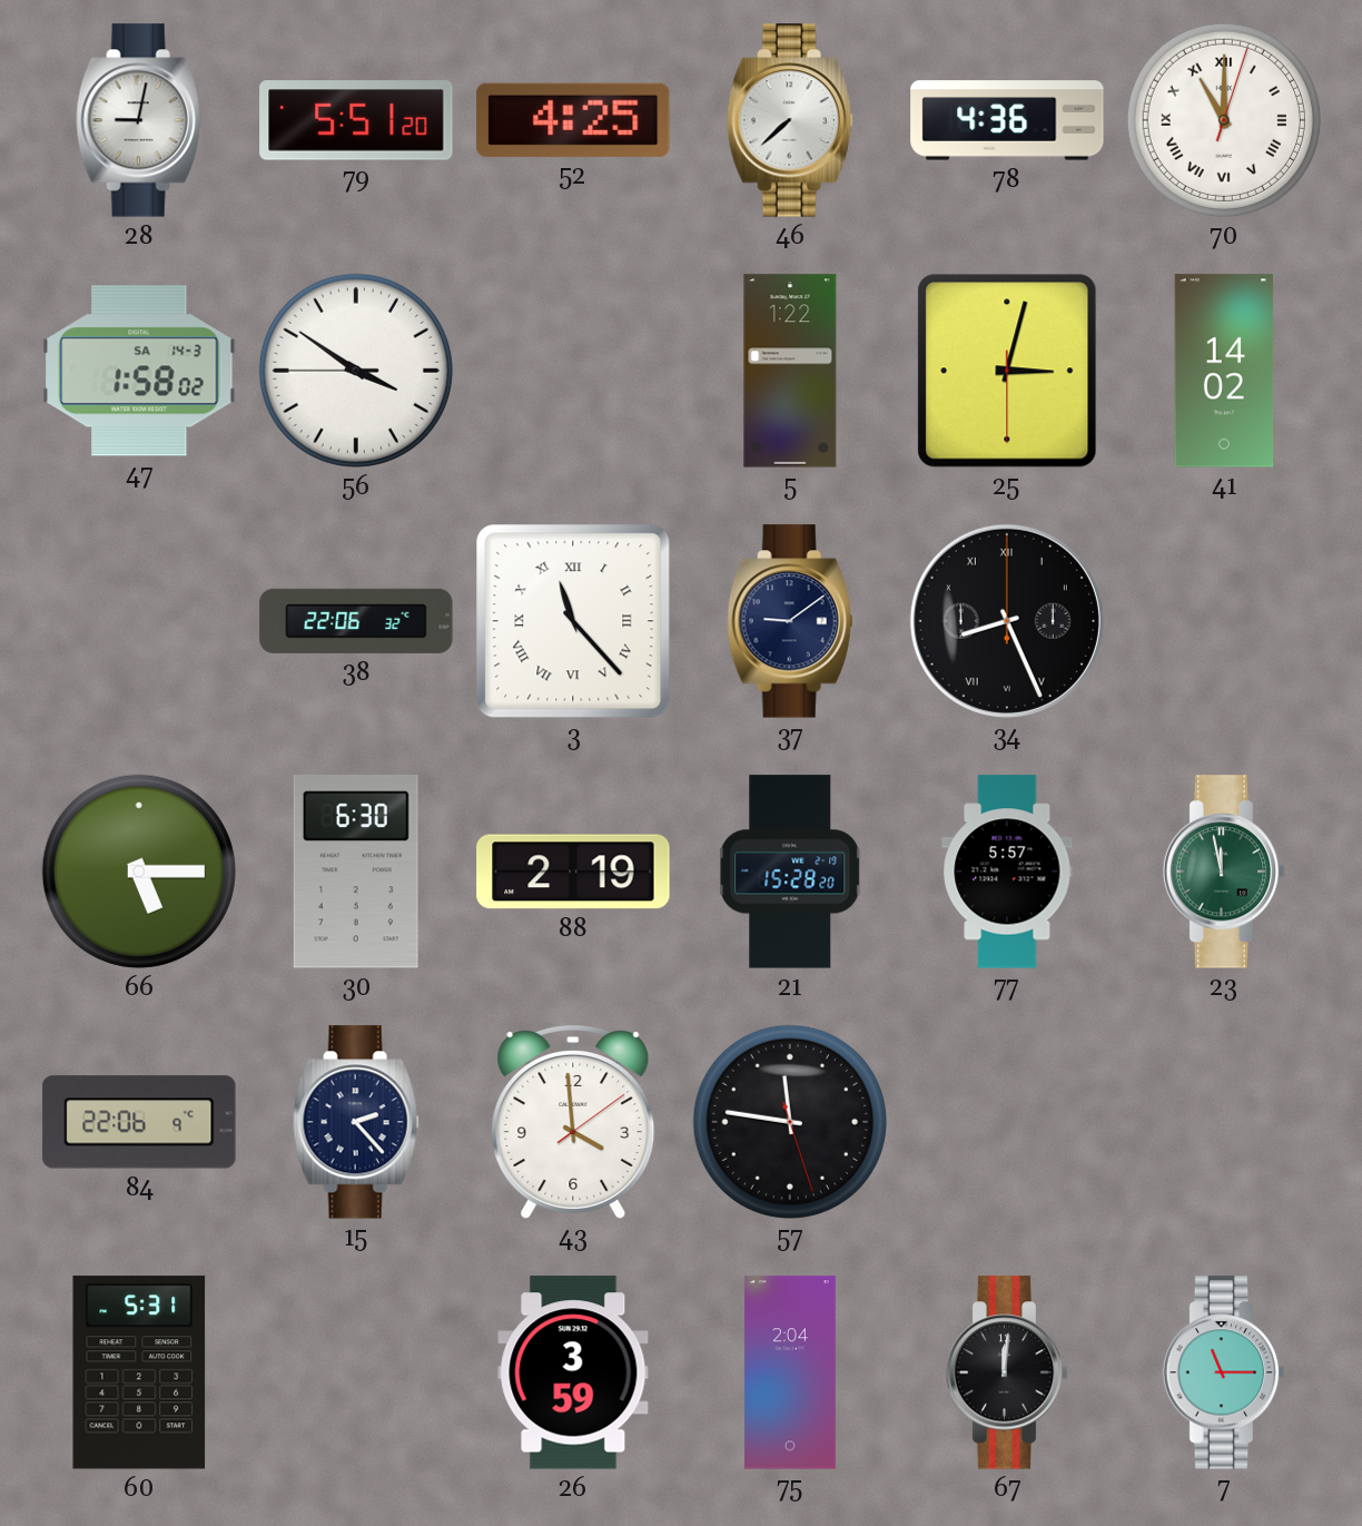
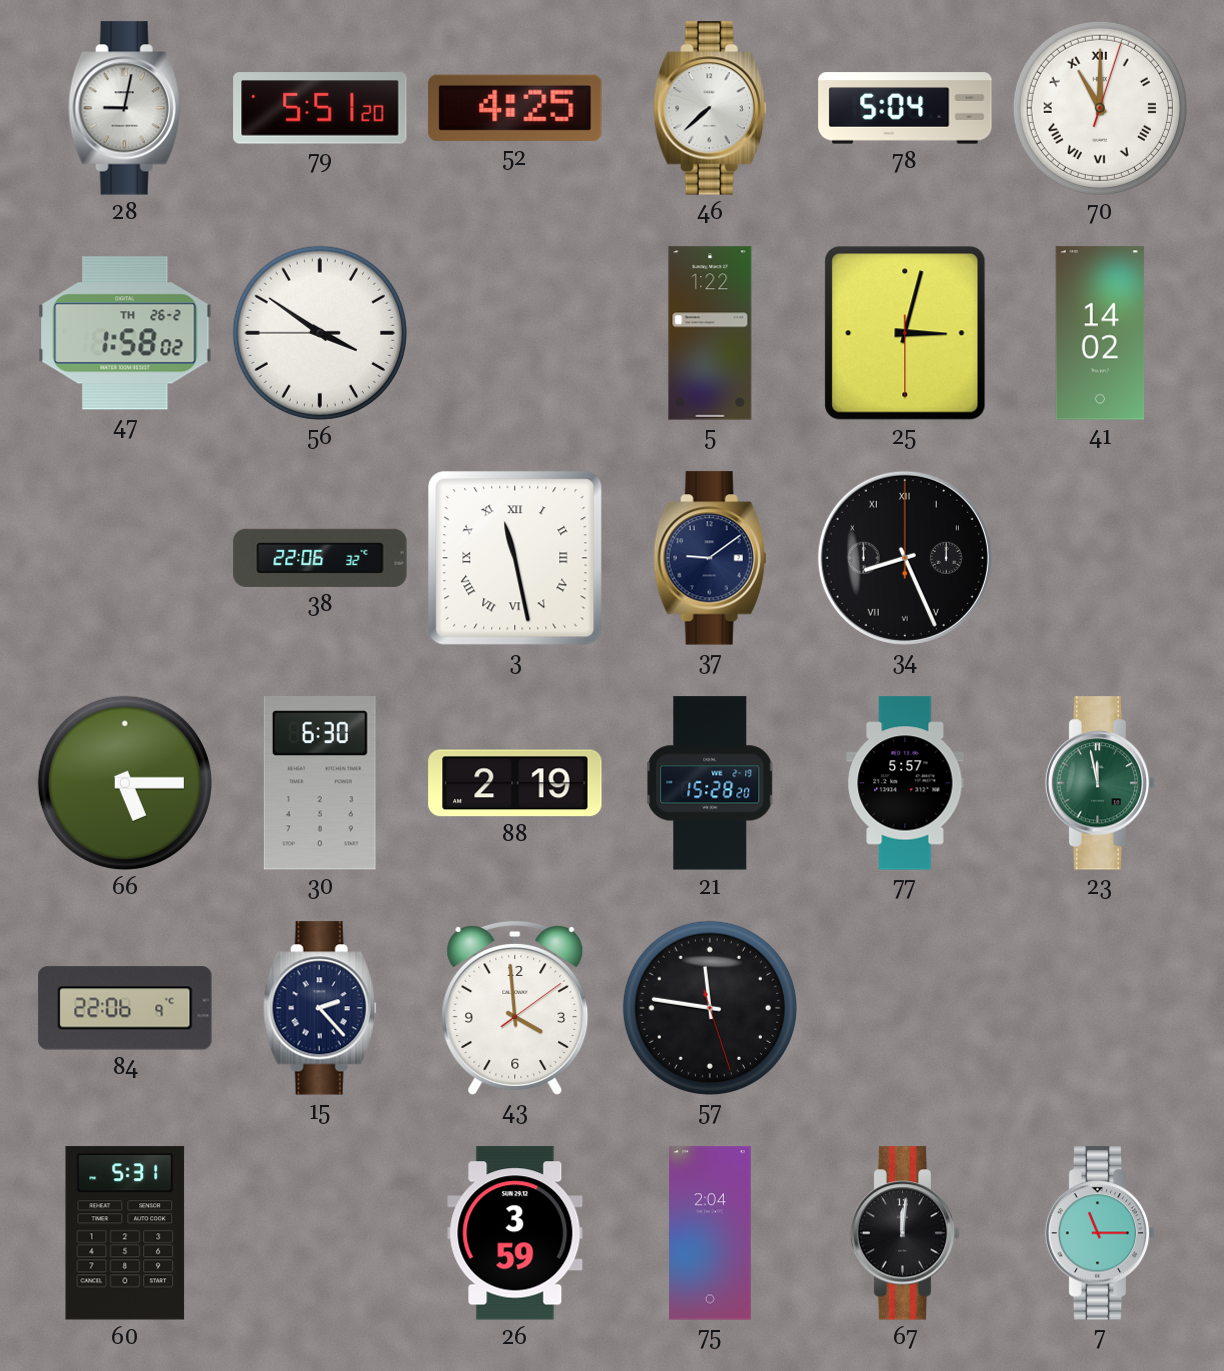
78: 4:36 -> 5:04 (905, 108)
47 date: SA 14-3 -> TH 26-2 (125, 333)
3: 11:23 -> 11:28 (515, 558)
